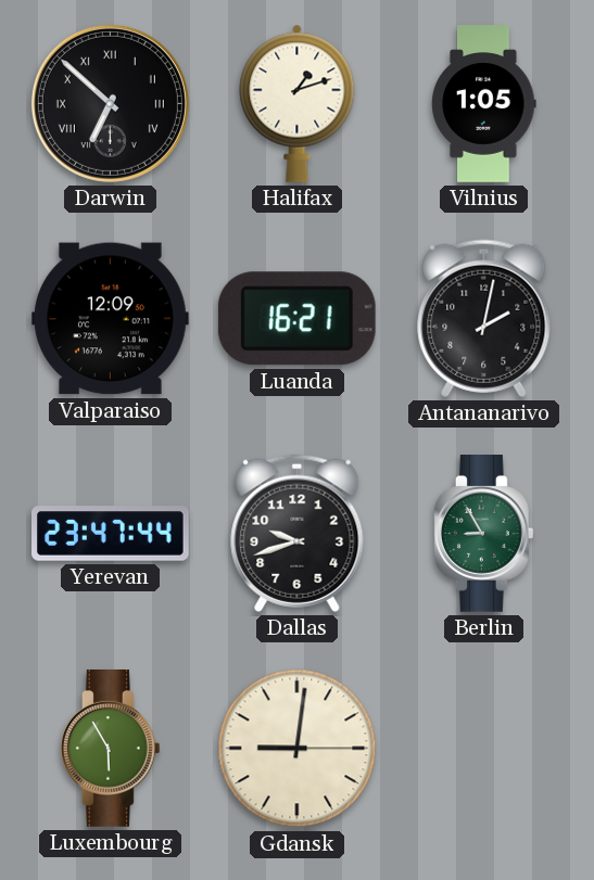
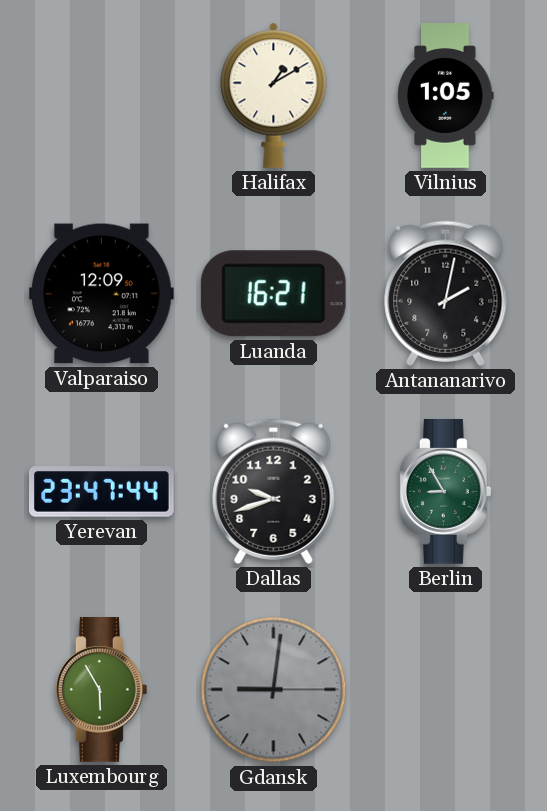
Darwin: 6:52 -> none (110, 103)
Halifax: 1:12 -> 1:10 (274, 95)
Gdansk dial: cream -> grey (274, 690)
